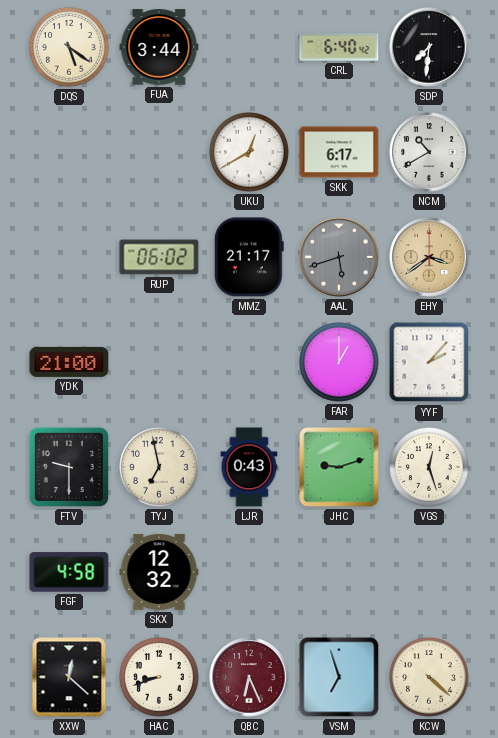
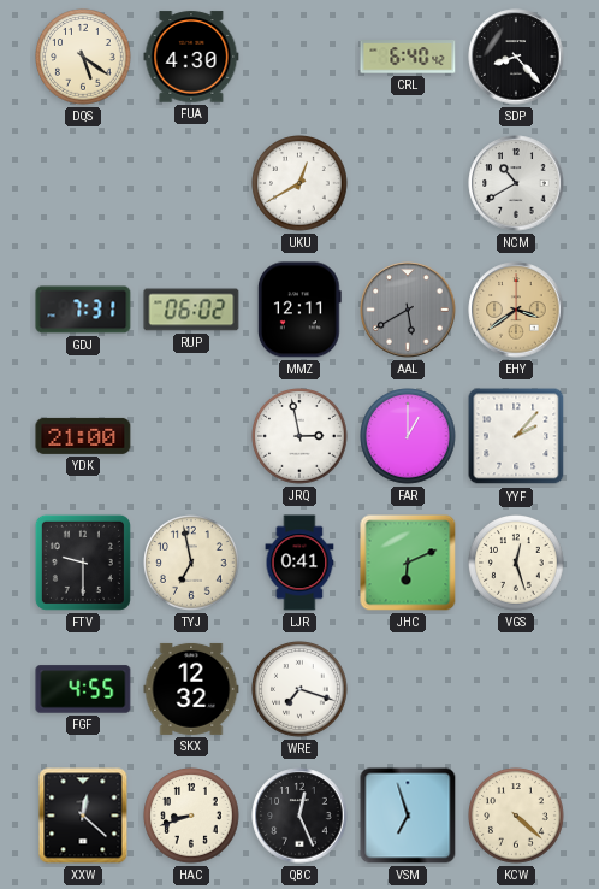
FUA: 3:44 -> 4:30 (191, 57)
SDP: 7:31 -> 8:23 (516, 57)
SKK: 6:17 -> none (339, 152)
GDJ: none -> 7:31 (83, 310)
MMZ: 21:17 -> 12:11 (299, 310)
AAL: 5:42 -> 5:40 (408, 310)
JRQ: none -> 2:58 (299, 436)
LJR: 0:43 -> 0:41 (299, 563)
JHC: 9:12 -> 6:11 (408, 563)
FGF: 4:58 -> 4:55 (83, 689)
WRE: none -> 7:18 (299, 689)
QBC: 6:26 -> 12:26 (299, 816)
QBC dial: burgundy -> black (299, 816)
